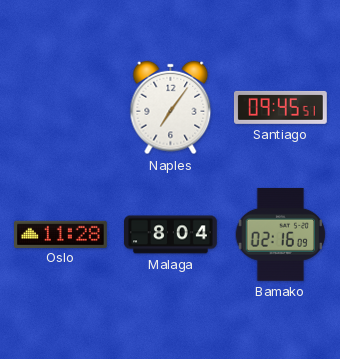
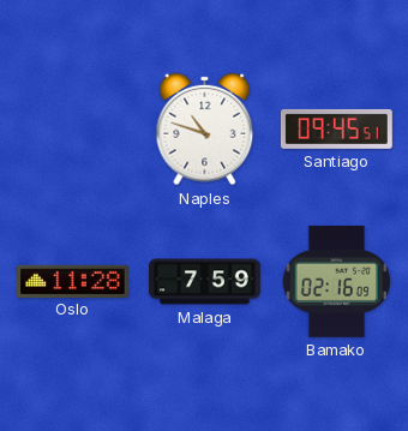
Naples: 7:06 -> 10:48 (205, 130)
Malaga: 8:04 -> 7:59 (205, 282)
